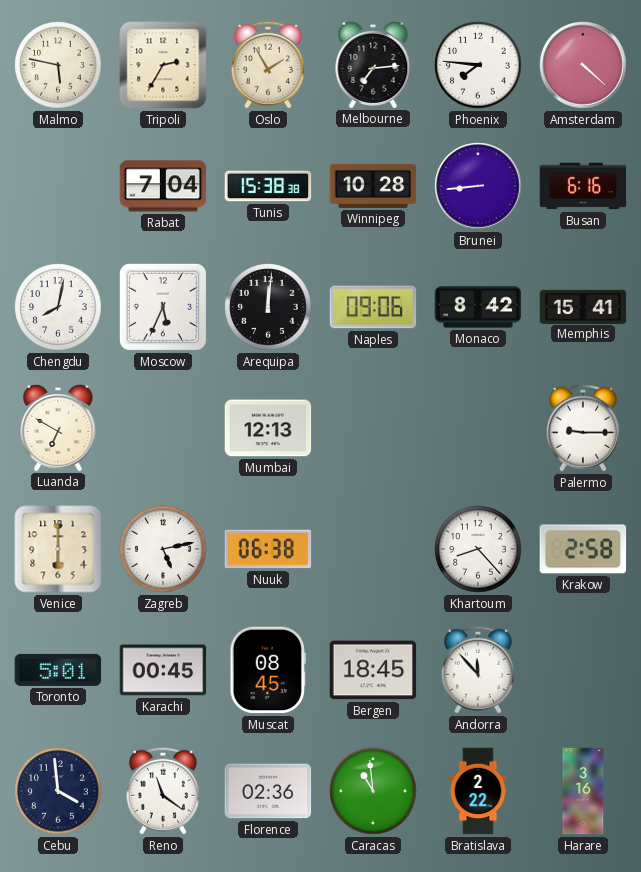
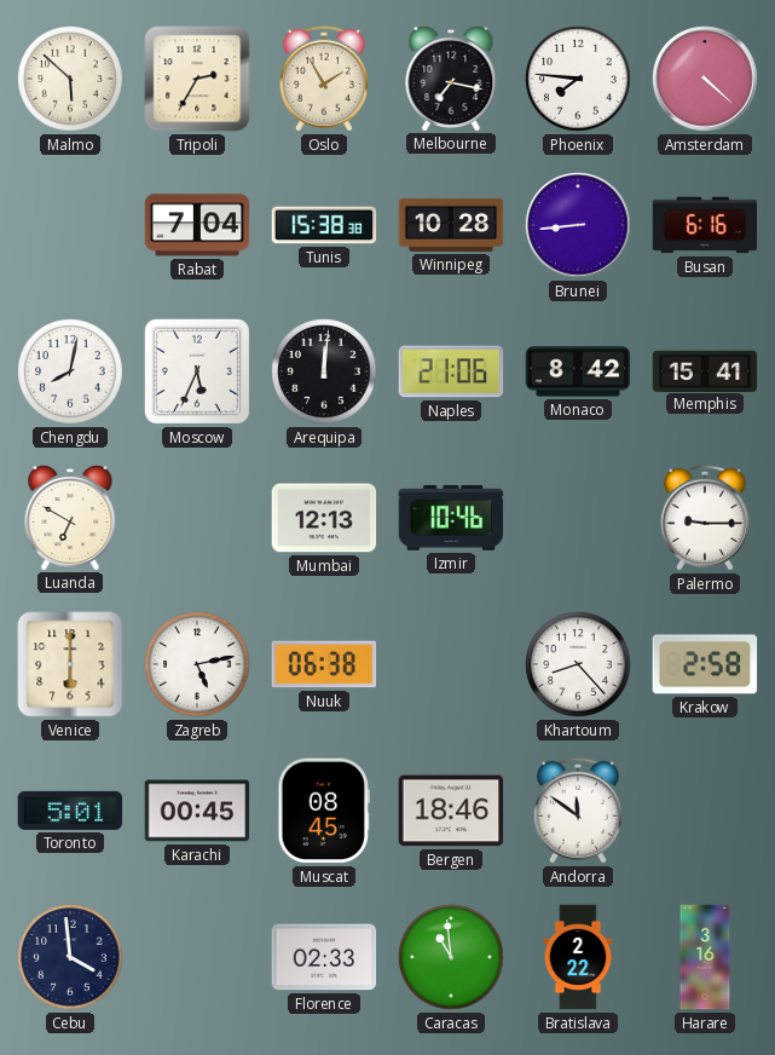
Malmo: 5:47 -> 5:52 (70, 79)
Melbourne: 7:14 -> 7:17 (451, 77)
Naples: 09:06 -> 21:06 (451, 371)
Izmir: none -> 10:46 (451, 518)
Bergen: 18:45 -> 18:46 (451, 811)
Andorra: 11:53 -> 11:51 (578, 811)
Reno: 11:21 -> none (163, 791)
Florence: 02:36 -> 02:33 (324, 957)
